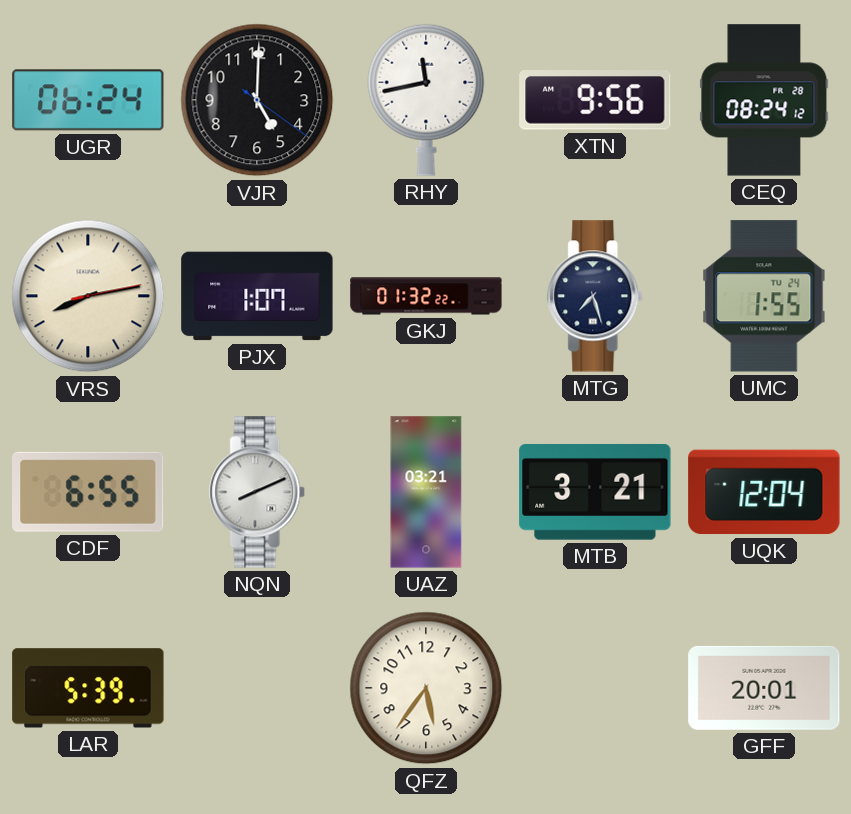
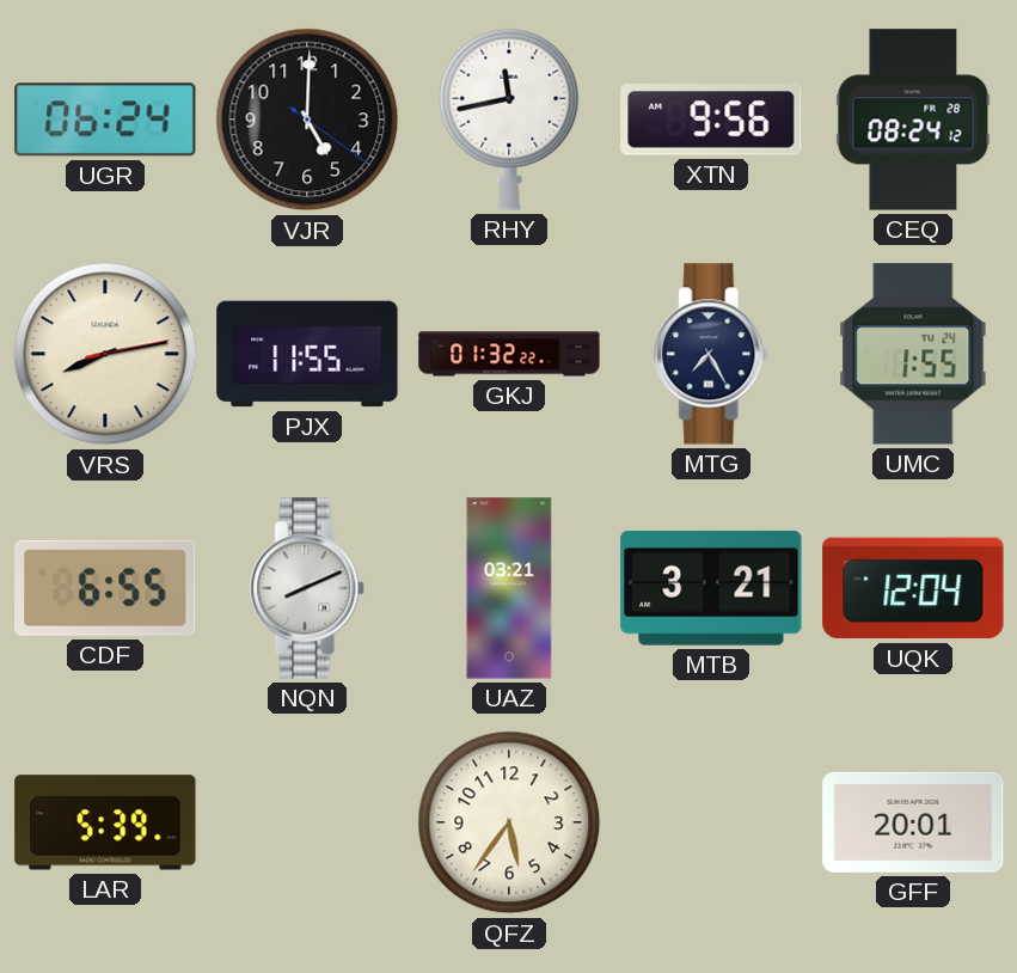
PJX: 1:07 -> 11:55 (307, 354)
MTG: 7:27 -> 7:25 (712, 354)
